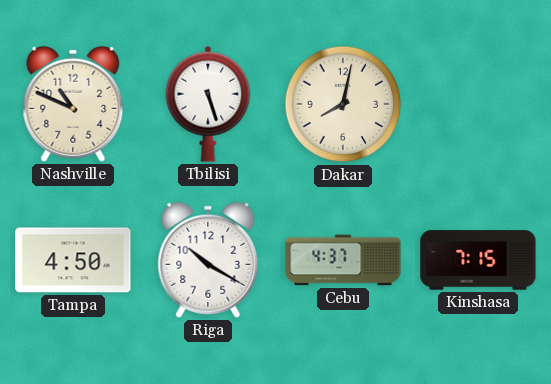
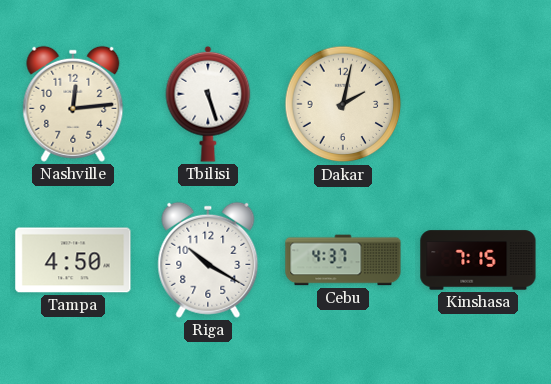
Nashville: 10:49 -> 12:14 (73, 104)
Dakar: 8:02 -> 2:02 (343, 104)
